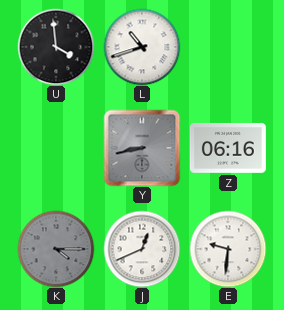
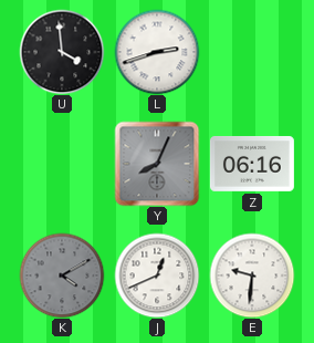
L: 10:42 -> 2:42 (157, 52)
Y: 8:43 -> 8:04 (157, 164)
K: 4:15 -> 4:10 (62, 276)
